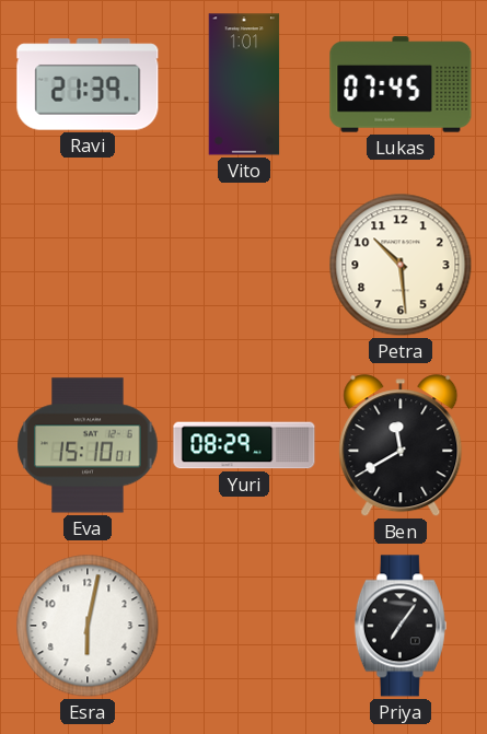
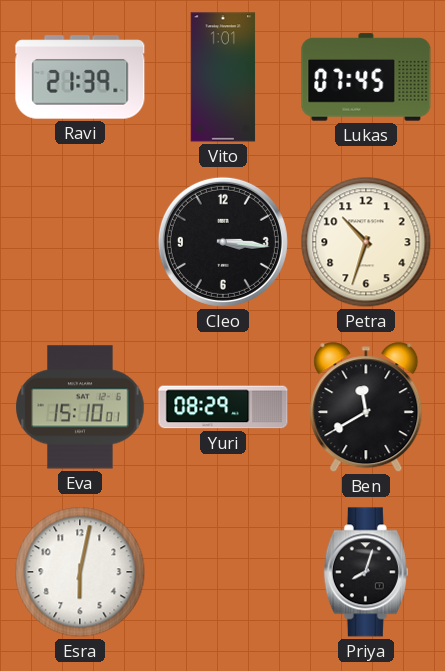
Cleo: none -> 3:16 (223, 242)
Petra: 10:29 -> 10:33 (366, 242)
Priya: 7:06 -> 8:03 (366, 572)
